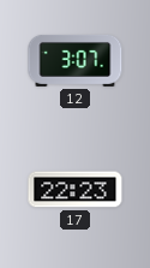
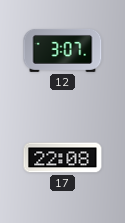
17: 22:23 -> 22:08 (63, 158)
